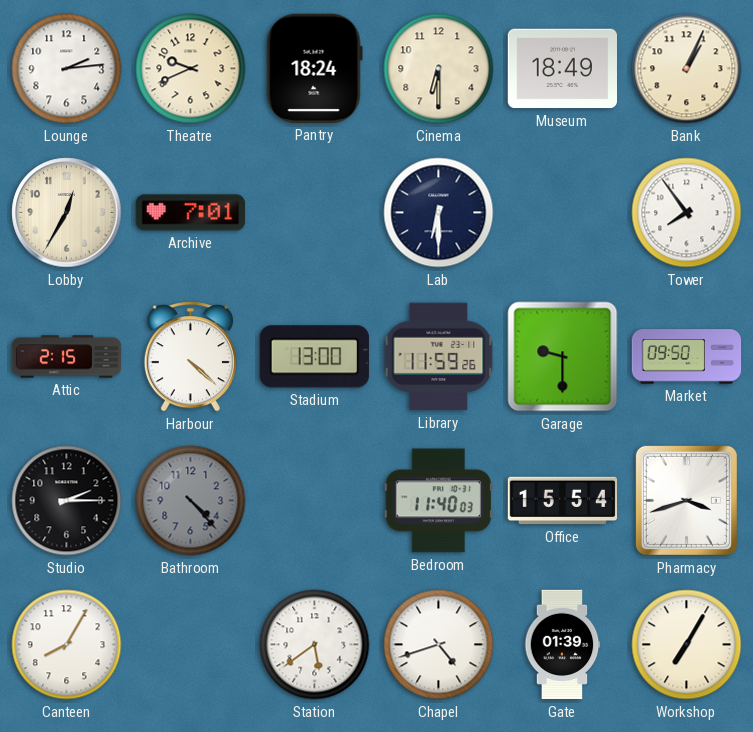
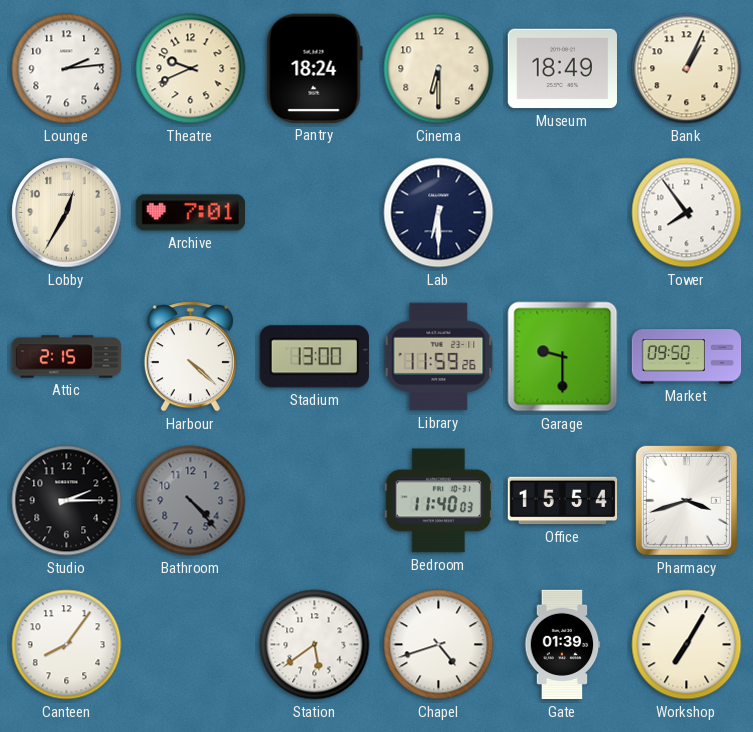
Canteen: 8:05 -> 8:06 (67, 645)
